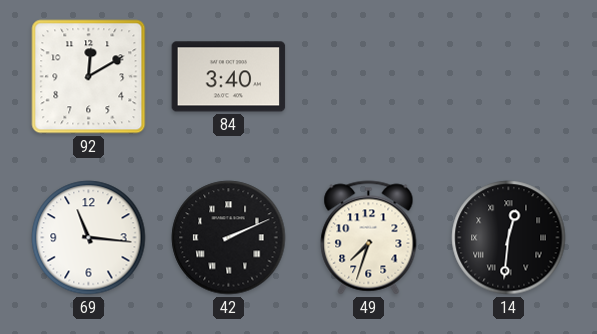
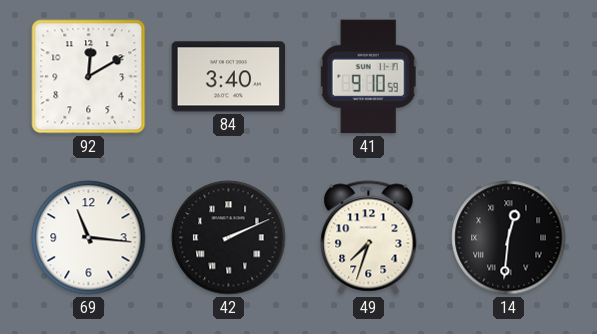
41: none -> 9:10 (368, 77)
